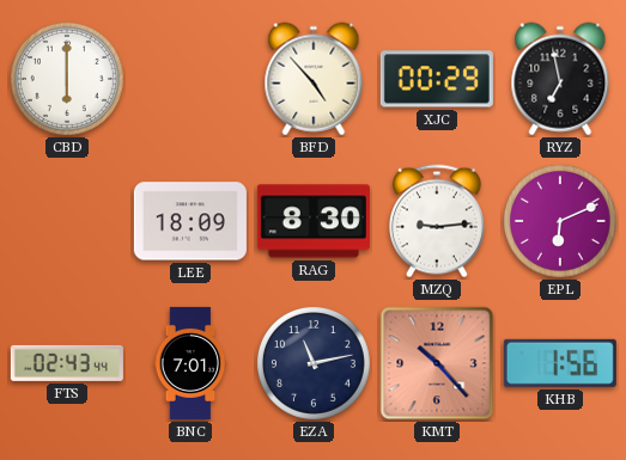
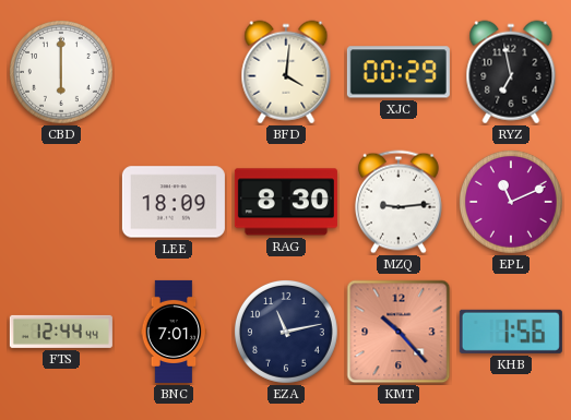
BFD: 4:53 -> 4:01 (286, 72)
EPL: 6:11 -> 11:11 (511, 202)
FTS: 02:43 -> 12:44 (61, 332)
